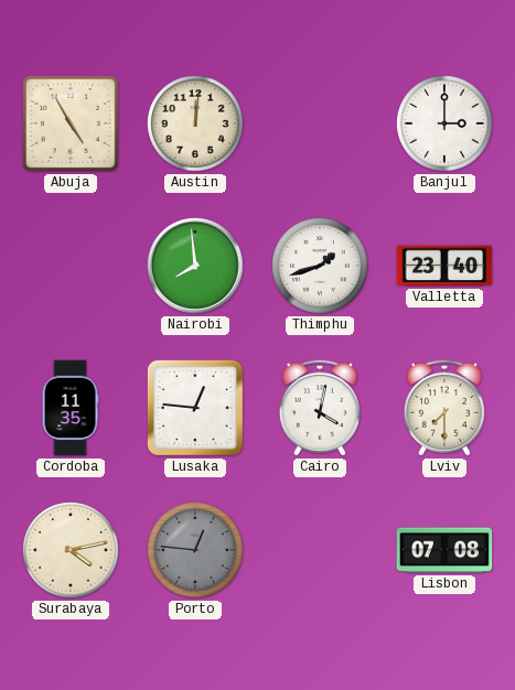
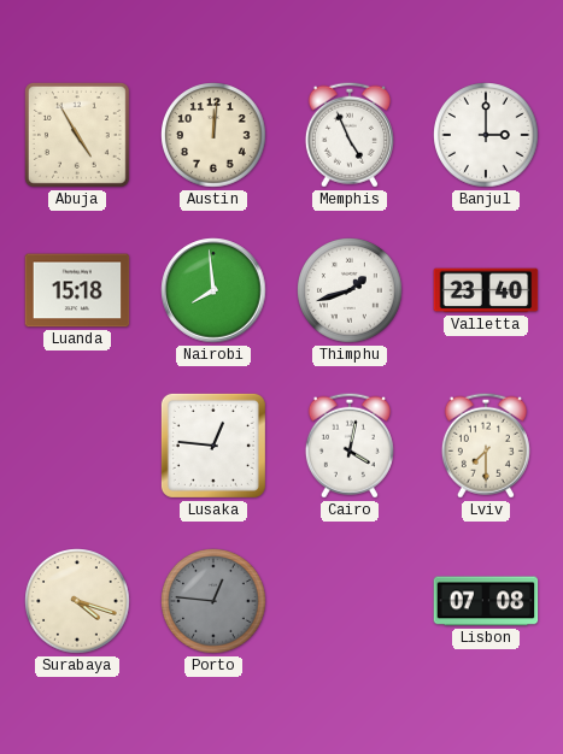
Memphis: none -> 4:56 (350, 135)
Luanda: none -> 15:18 (77, 290)
Cordoba: 11:35 -> none (71, 408)
Surabaya: 4:13 -> 4:18 (77, 601)
